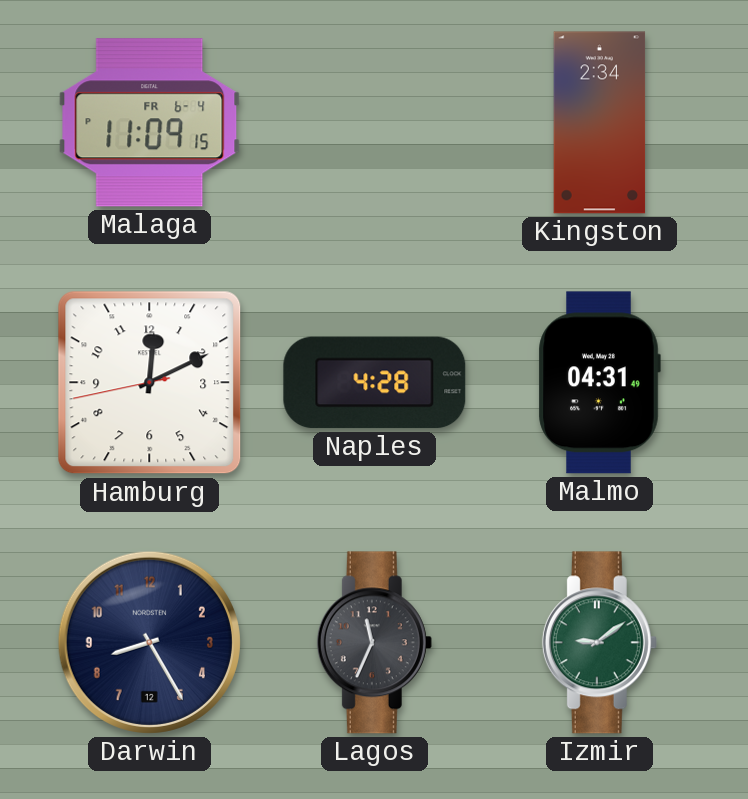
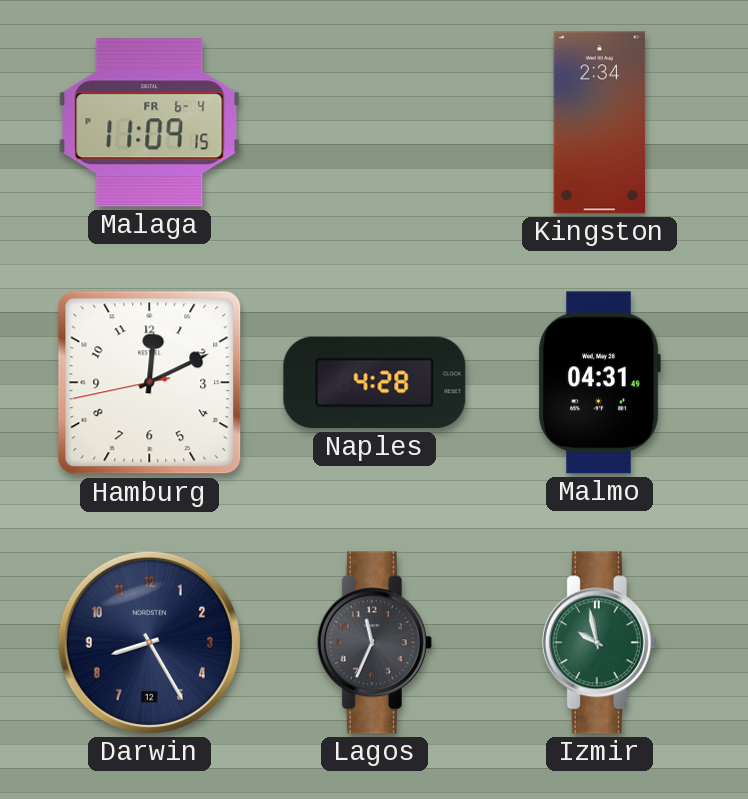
Izmir: 9:09 -> 9:58 (599, 643)
